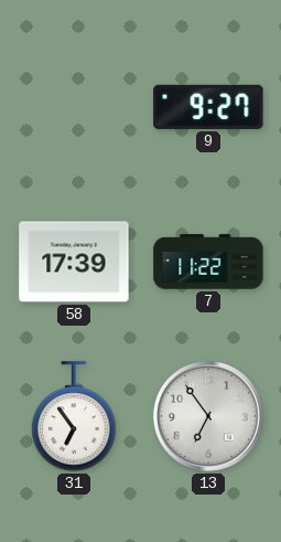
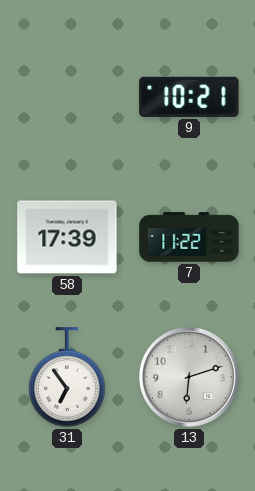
9: 9:27 -> 10:21 (189, 97)
13: 6:54 -> 6:12 (189, 377)
